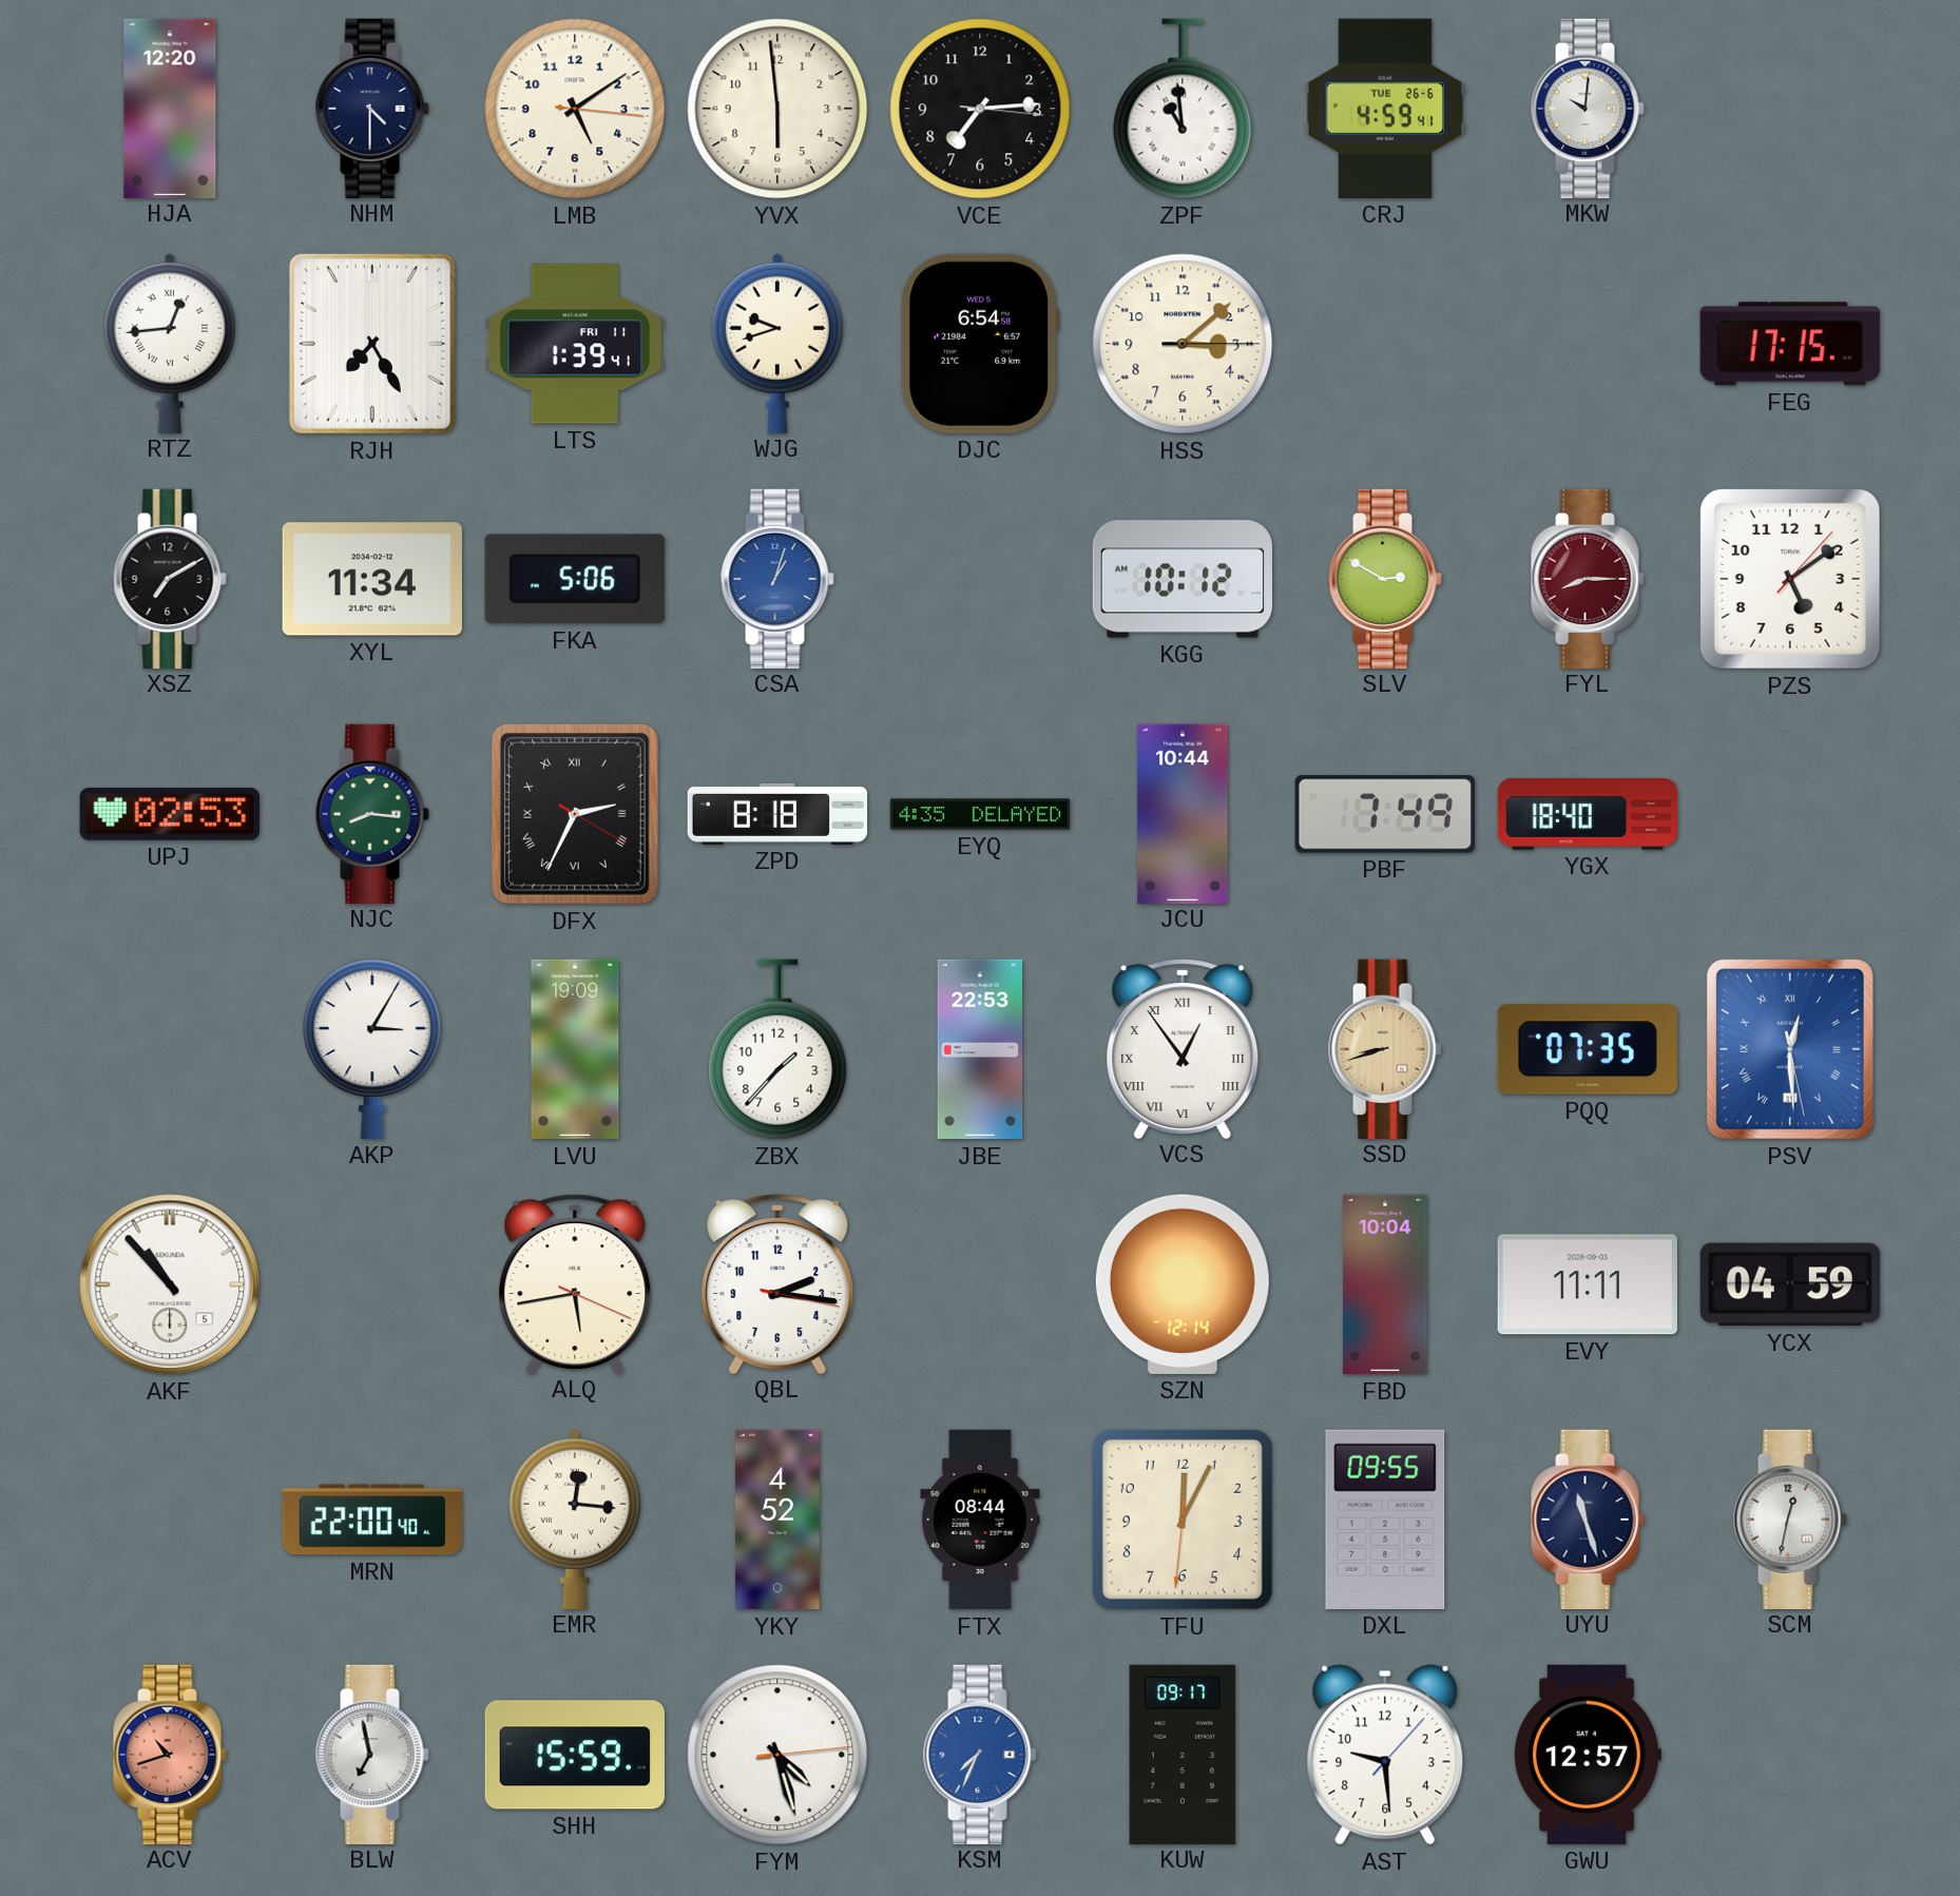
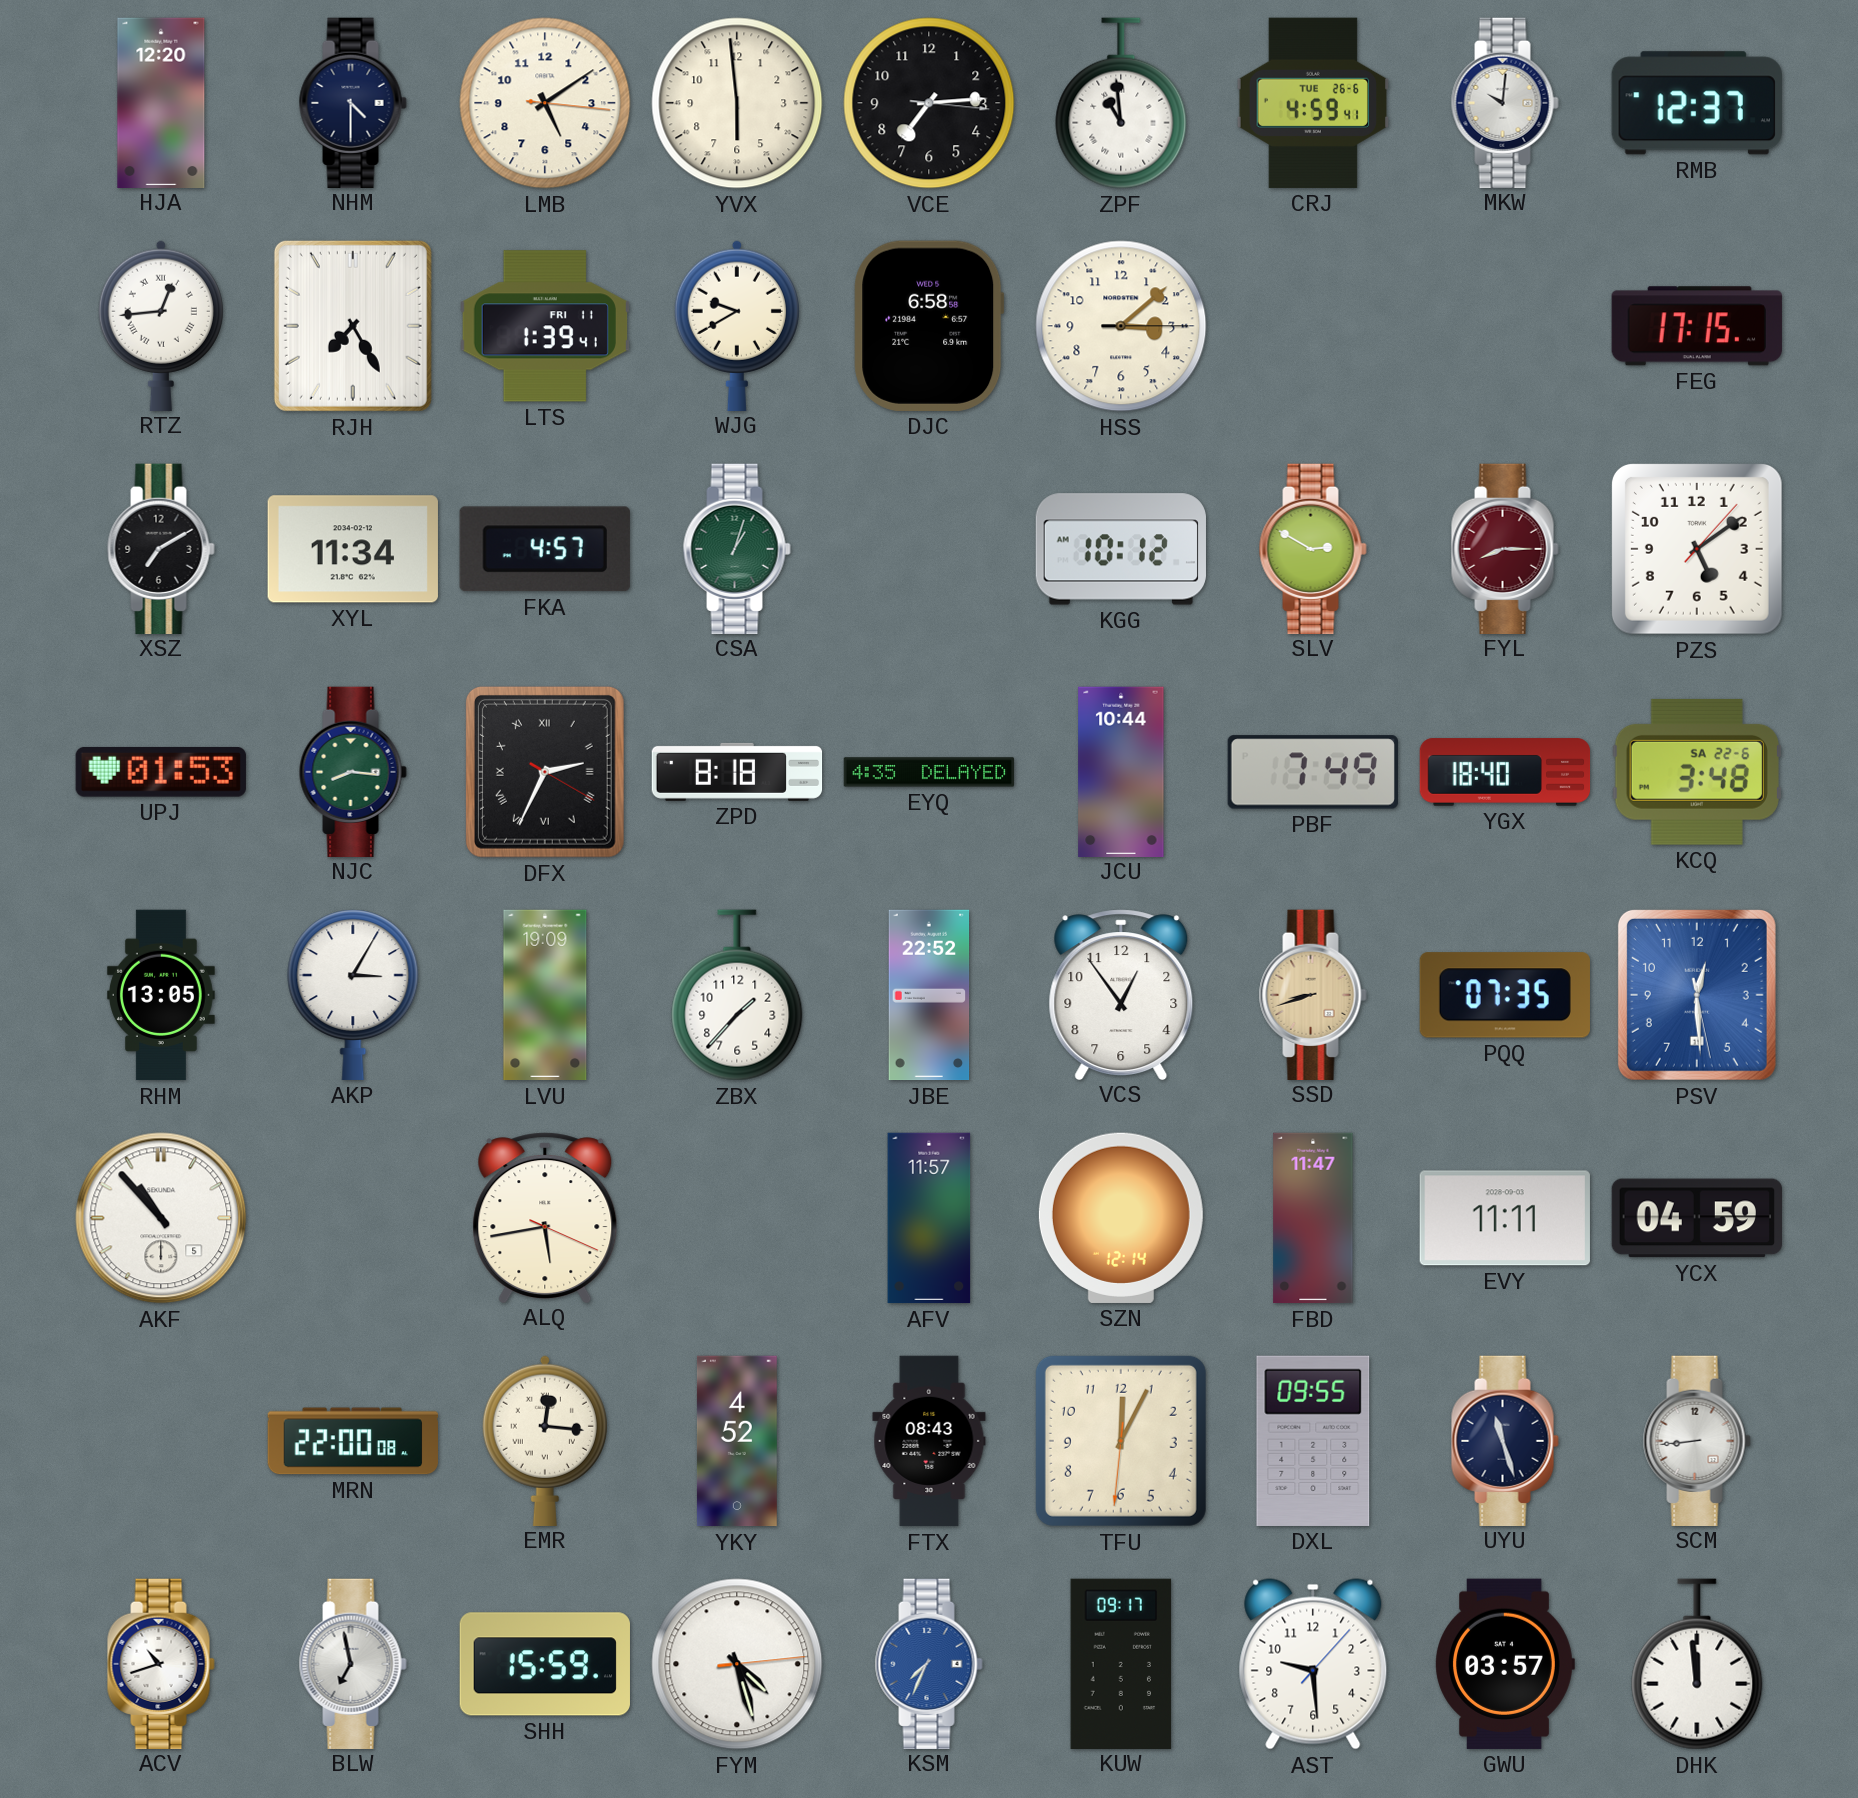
RMB: none -> 12:37 (1697, 103)
WJG: 9:42 -> 9:40 (737, 325)
DJC: 6:54 -> 6:58 (929, 326)
FKA: 5:06 -> 4:57 (545, 549)
CSA dial: blue -> green (737, 548)
UPJ: 02:53 -> 01:53 (161, 772)
KCQ: none -> 3:48 (1697, 772)
RHM: none -> 13:05 (161, 995)
JBE: 22:53 -> 22:52 (929, 995)
VCS numerals: Roman -> Arabic (1121, 994)
PSV numerals: Roman -> Arabic (1697, 995)
QBL: 2:16 -> none (777, 1283)
AFV: none -> 11:57 (929, 1218)
FBD: 10:04 -> 11:47 (1313, 1218)
MRN: 22:00:40 -> 22:00:08 (352, 1441)
FTX: 08:44 -> 08:43 (929, 1441)
SCM: 12:32 -> 8:44 (1697, 1440)
ACV dial: salmon -> white (161, 1663)
GWU: 12:57 -> 03:57 (1505, 1664)
DHK: none -> 11:59 (1697, 1664)
